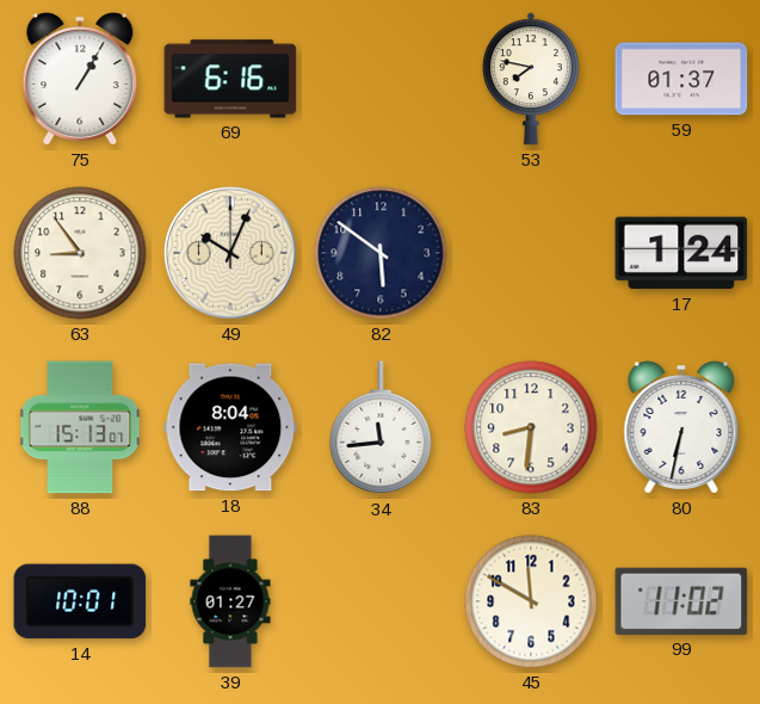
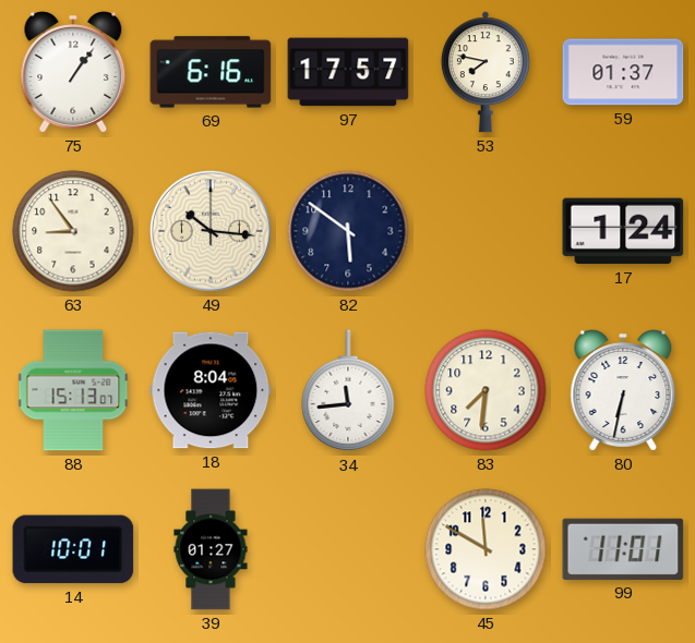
75: 1:05 -> 1:06 (73, 72)
97: none -> 17:57 (348, 72)
49: 10:04 -> 10:16 (211, 231)
83: 8:31 -> 7:31 (486, 390)
99: 11:02 -> 11:01 (623, 549)
